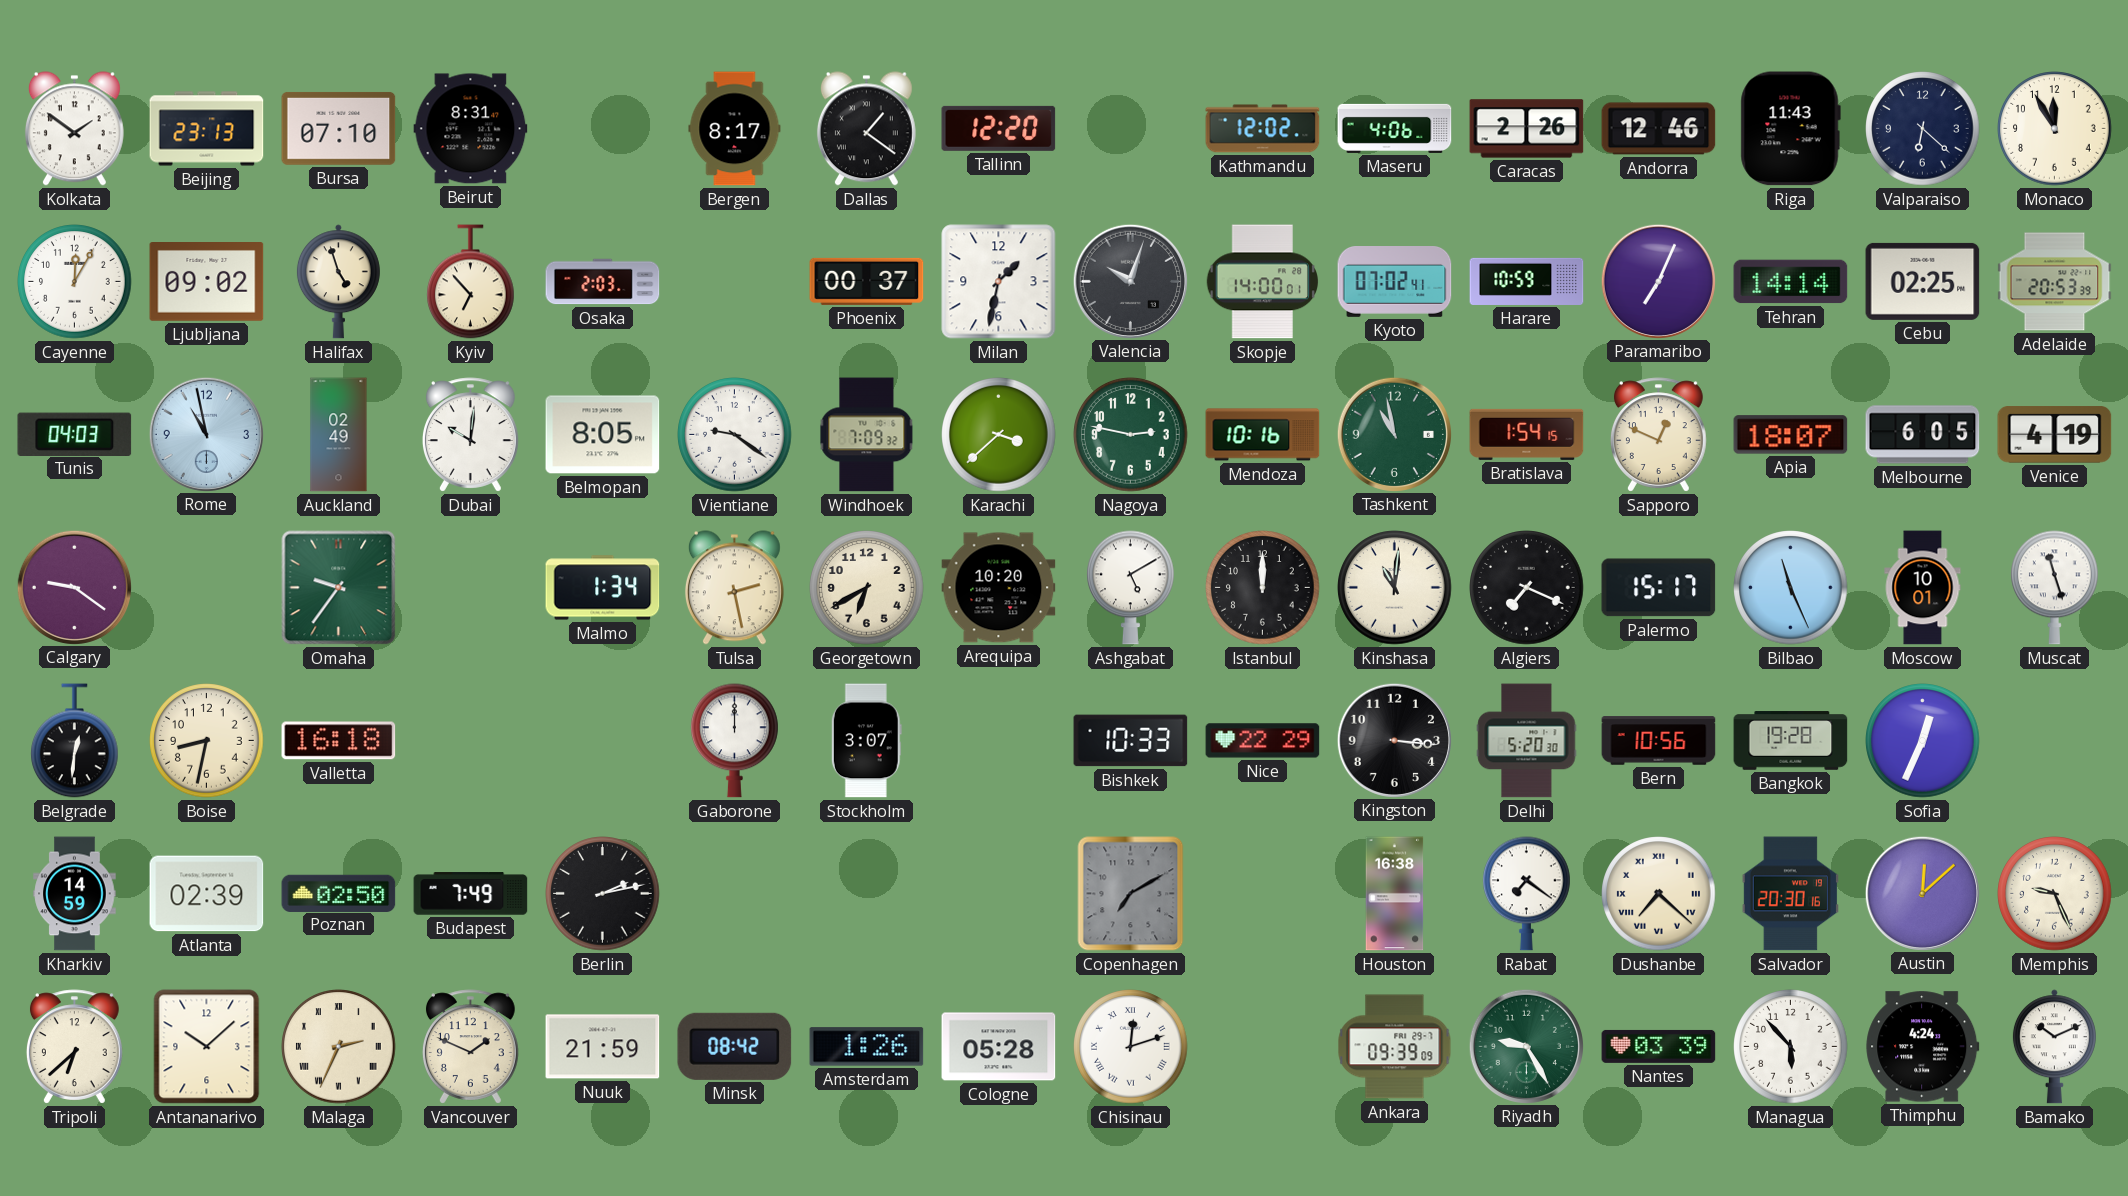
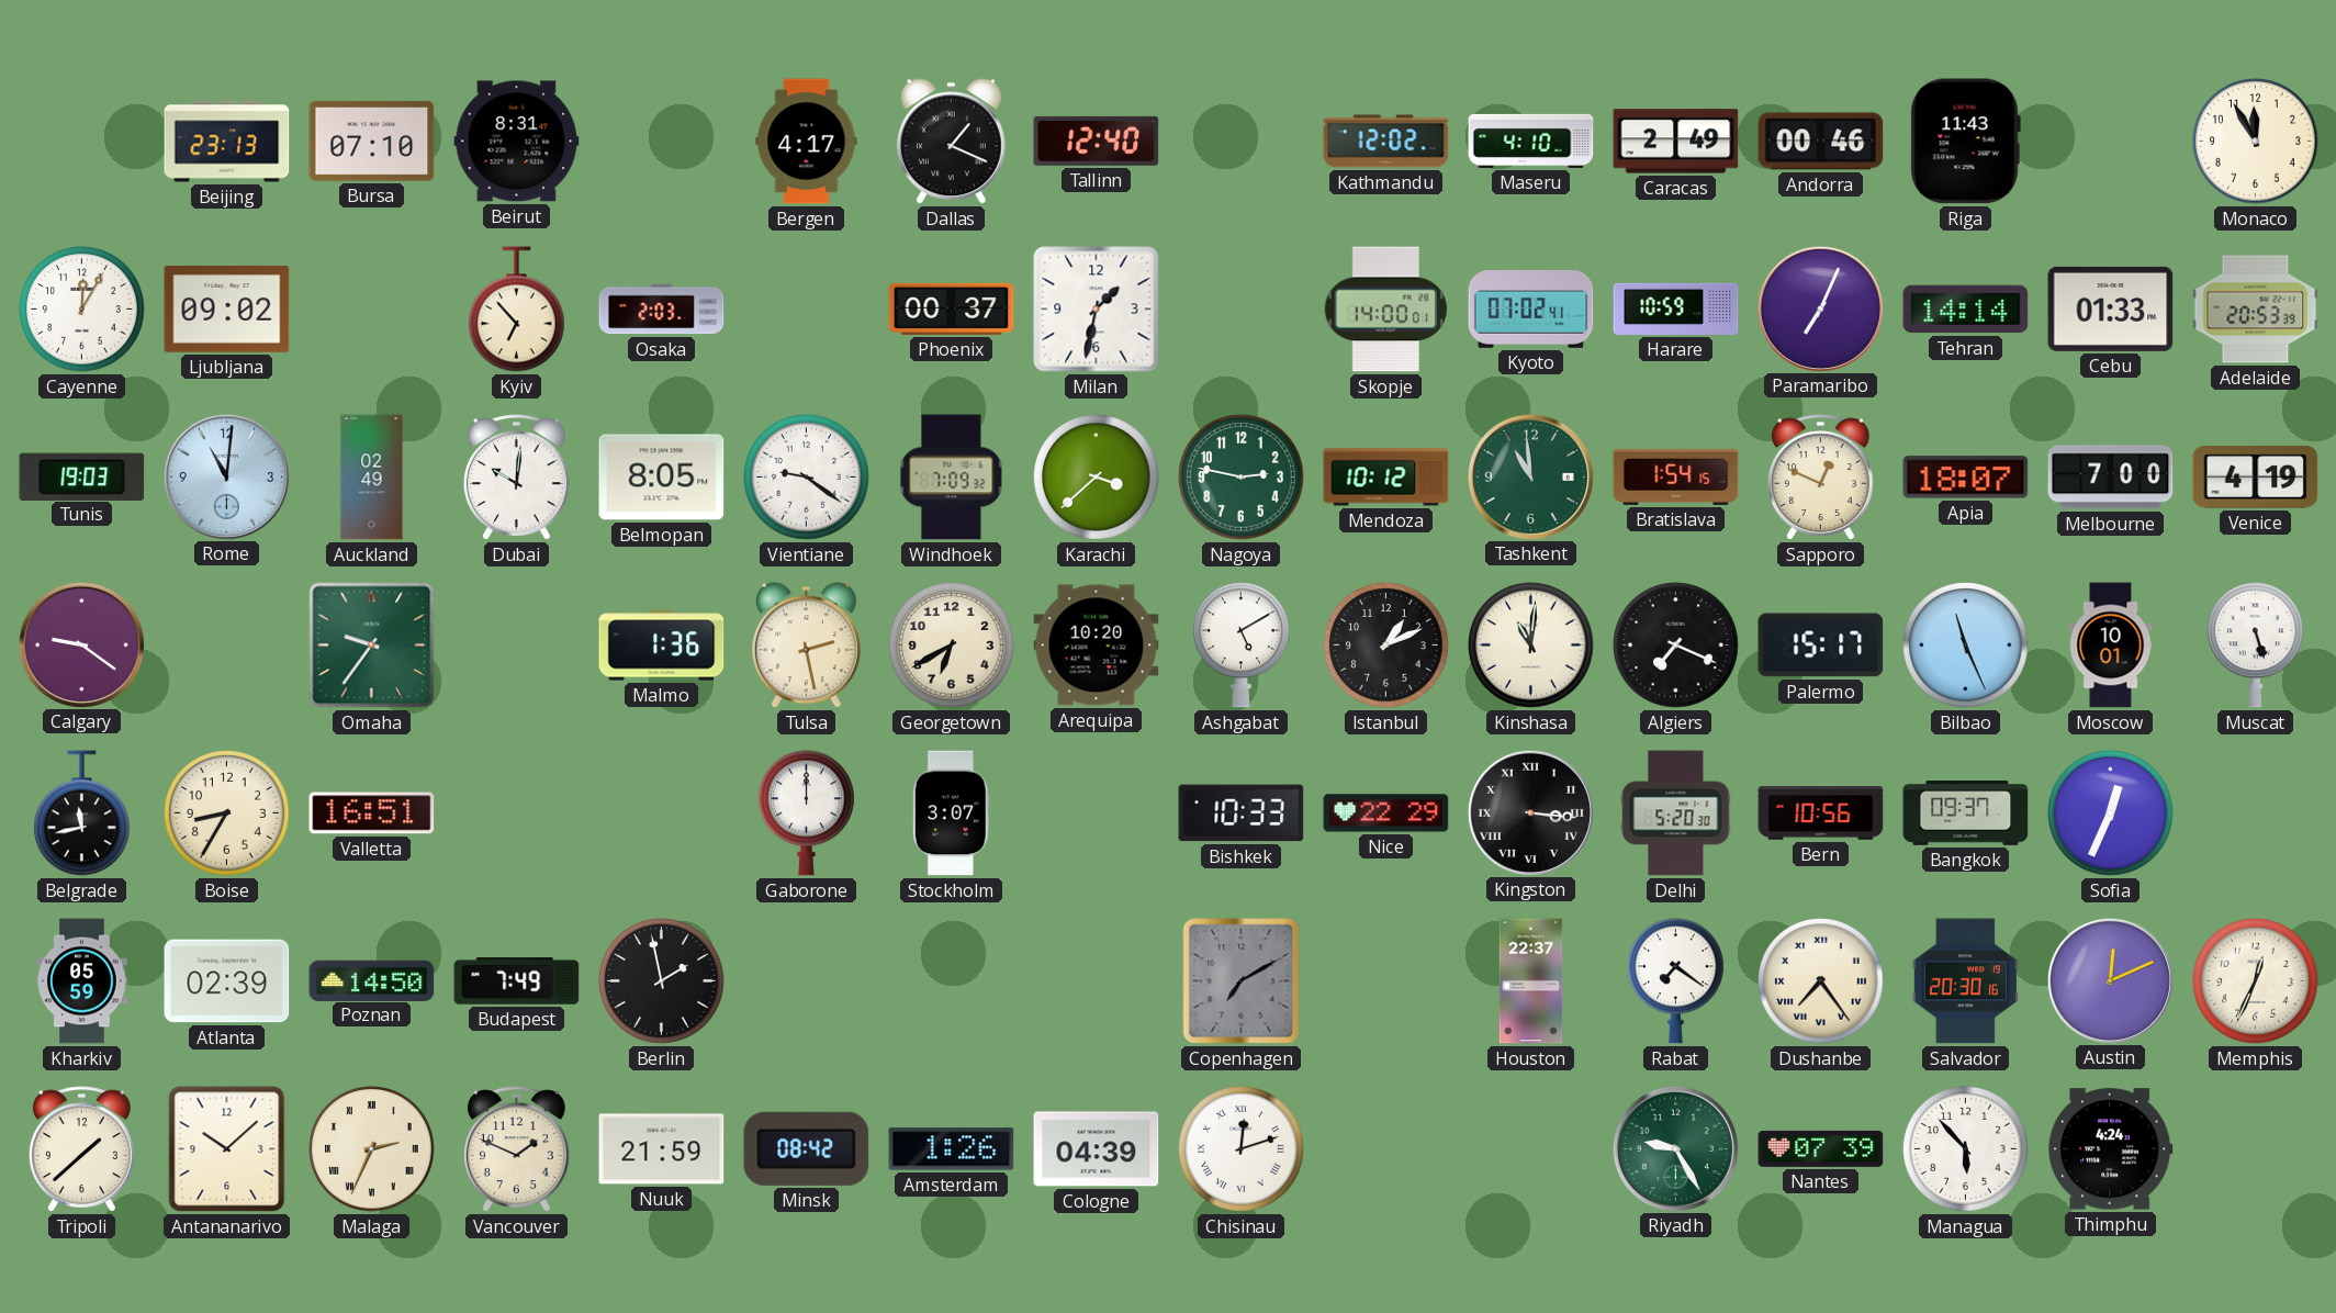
Kolkata: 1:51 -> none (74, 129)
Bergen: 8:17 -> 4:17 (807, 142)
Dallas: 1:21 -> 1:19 (951, 142)
Tallinn: 12:20 -> 12:40 (1097, 141)
Maseru: 4:06 -> 4:10 (1531, 141)
Caracas: 2:26 -> 2:49 (1676, 142)
Andorra: 12:46 -> 00:46 (1821, 142)
Valparaiso: 6:22 -> none (1923, 129)
Halifax: 4:57 -> none (338, 282)
Valencia: 10:03 -> none (1130, 281)
Cebu: 02:25 -> 01:33 (2111, 308)
Tunis: 04:03 -> 19:03 (82, 476)
Rome: 10:58 -> 11:01 (226, 476)
Mendoza: 10:16 -> 10:12 (1386, 478)
Tashkent: 10:58 -> 10:59 (1530, 476)
Melbourne: 6:05 -> 7:00 (2111, 478)
Malmo: 1:34 -> 1:36 (662, 646)
Istanbul: 12:00 -> 1:11 (1386, 646)
Muscat: 11:27 -> 5:27 (2256, 646)
Belgrade: 12:31 -> 11:43 (82, 813)
Boise: 8:32 -> 8:35 (227, 813)
Valletta: 16:18 -> 16:51 (372, 813)
Kingston numerals: Arabic -> Roman (1530, 812)
Bangkok: 19:28 -> 09:37 (1966, 813)
Kharkiv: 14:59 -> 05:59 (82, 981)
Poznan: 02:50 -> 14:50 (372, 980)
Berlin: 2:13 -> 1:58 (662, 981)
Houston: 16:38 -> 22:37 (1531, 981)
Dushanbe: 7:22 -> 7:24 (1821, 981)
Austin: 12:08 -> 12:11 (2110, 980)
Memphis: 9:26 -> 12:34 (2256, 981)
Tripoli: 6:38 -> 1:38 (81, 1149)
Cologne: 05:28 -> 04:39 (1097, 1149)
Ankara: 09:39 -> none (1395, 1047)
Nantes: 03:39 -> 07:39 (1821, 1148)
Bamako: 10:11 -> none (2054, 1047)
